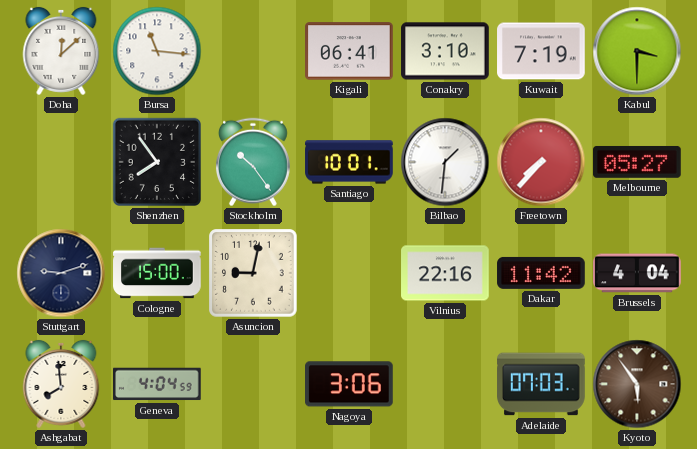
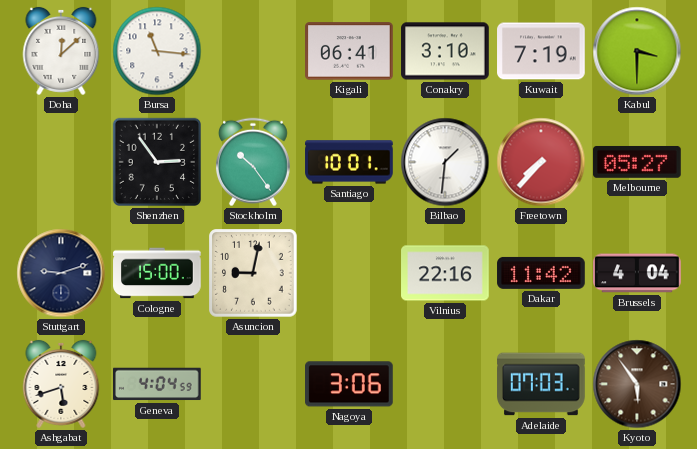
Shenzhen: 7:54 -> 2:54 (157, 162)
Ashgabat: 7:59 -> 5:42 (61, 384)
